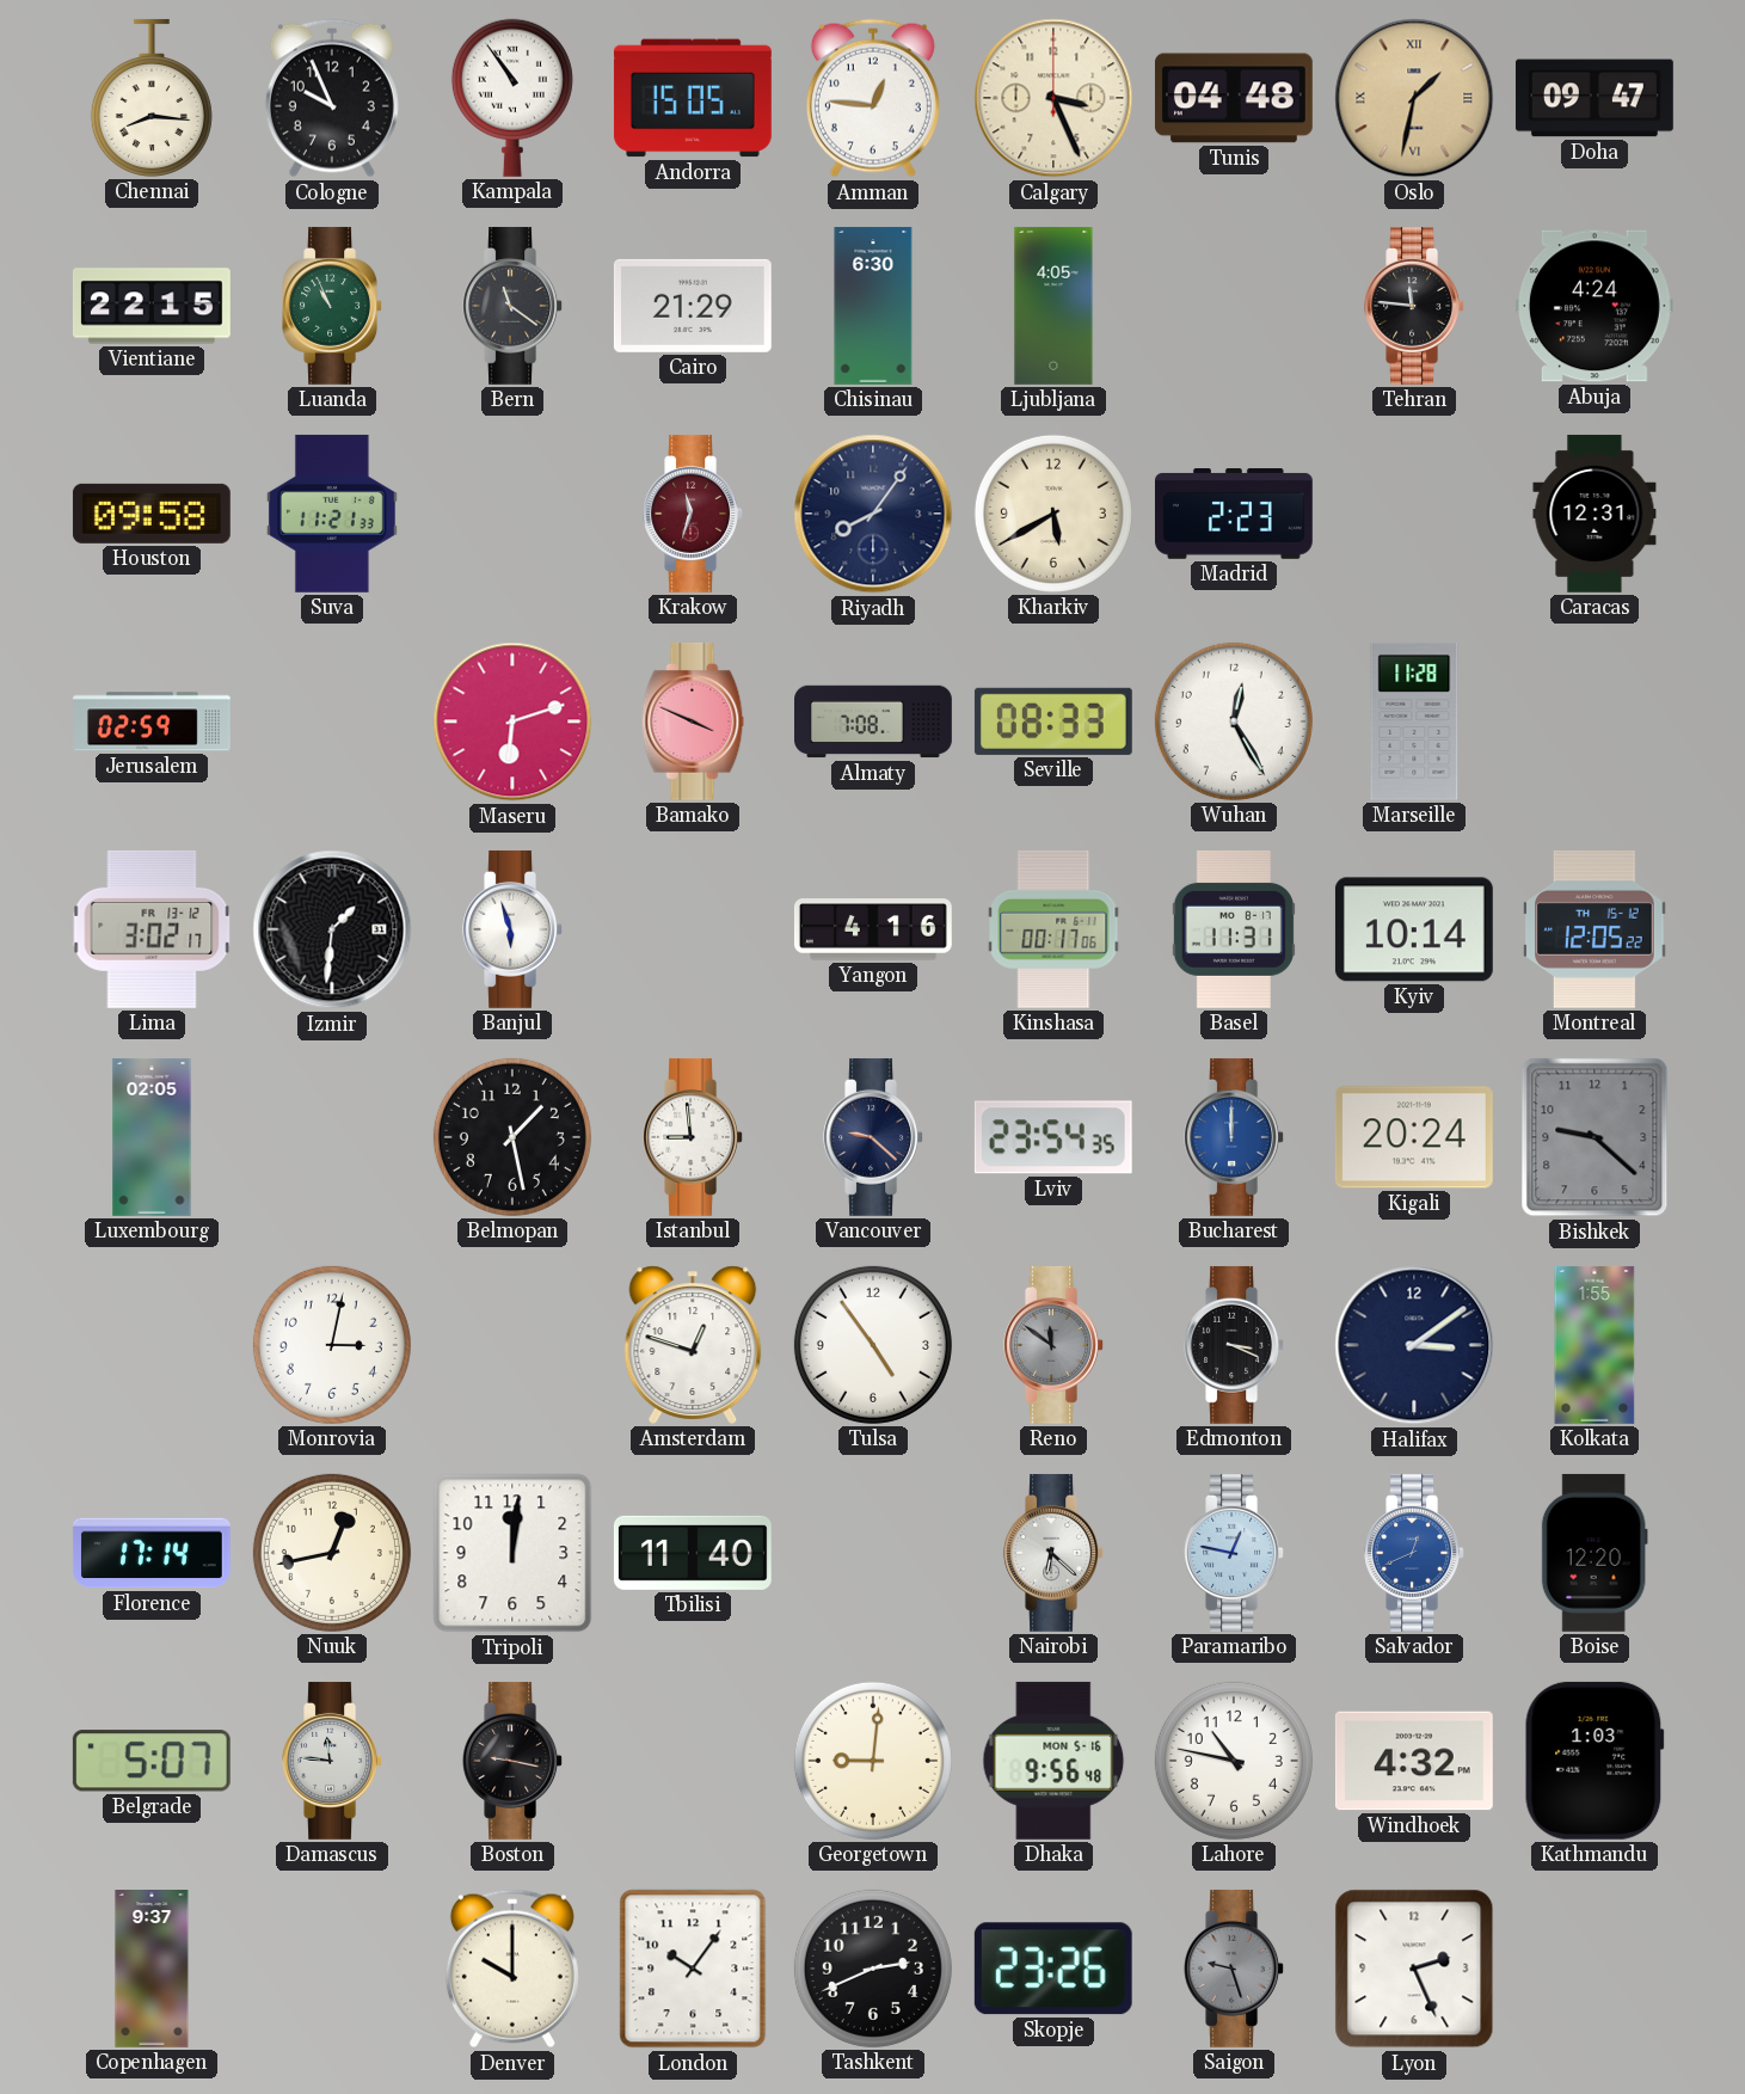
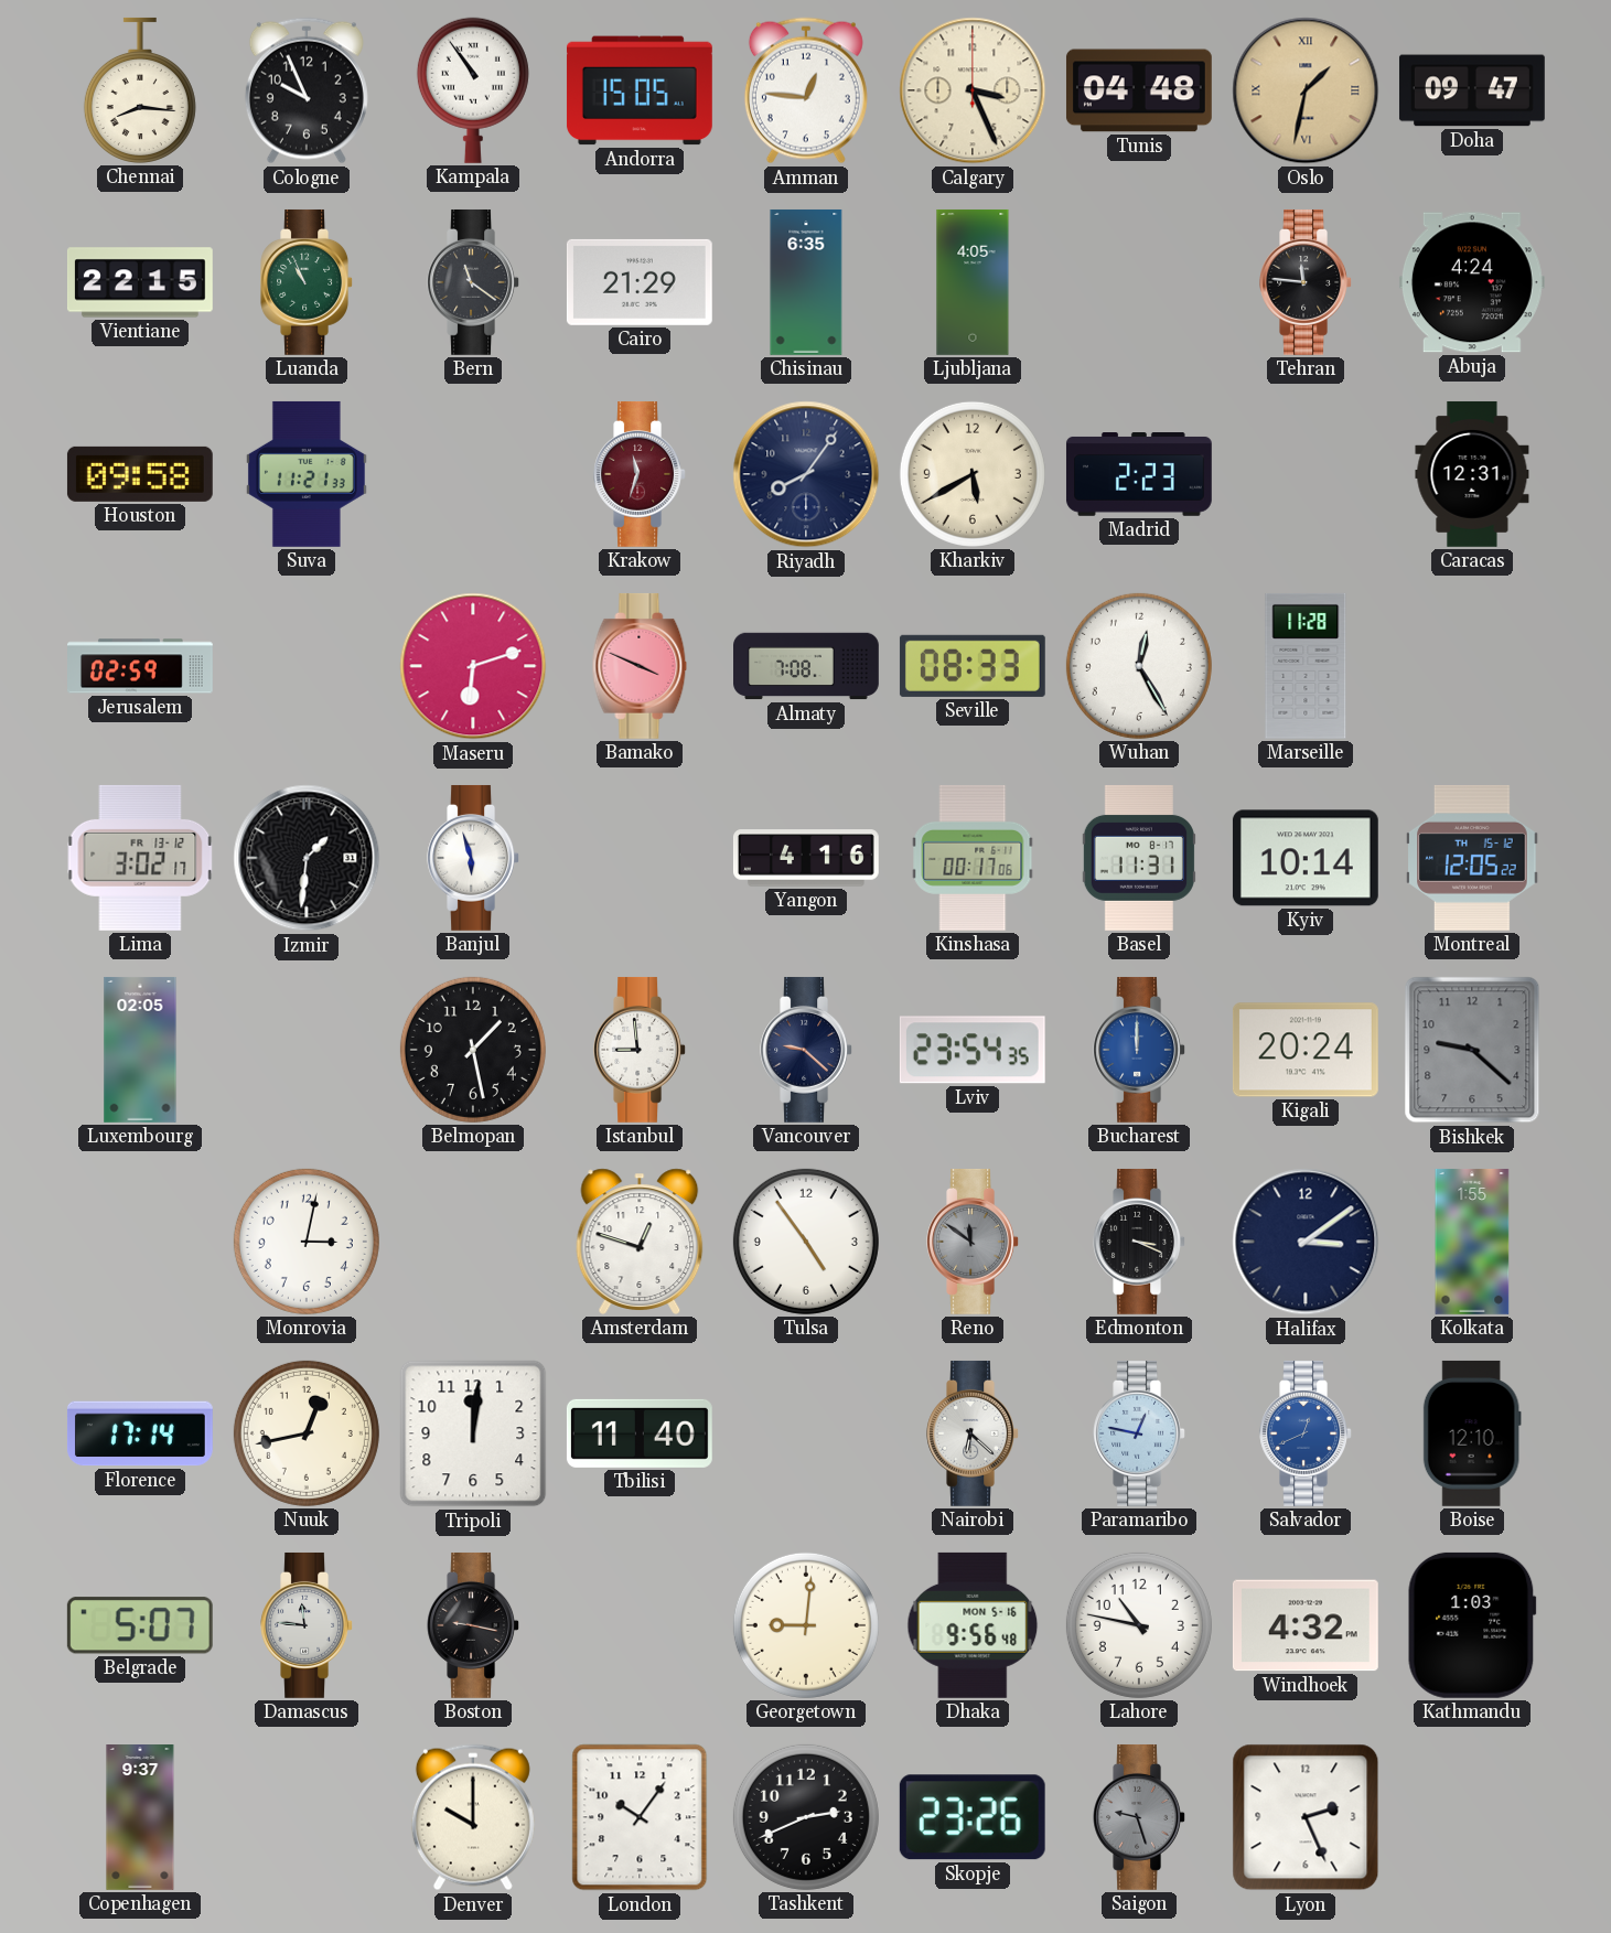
Chisinau: 6:30 -> 6:35 (806, 282)
Boise: 12:20 -> 12:10 (1472, 1433)
